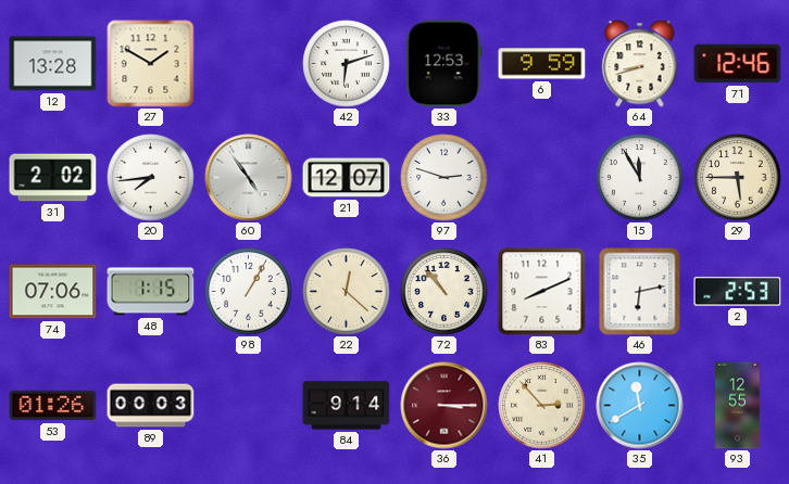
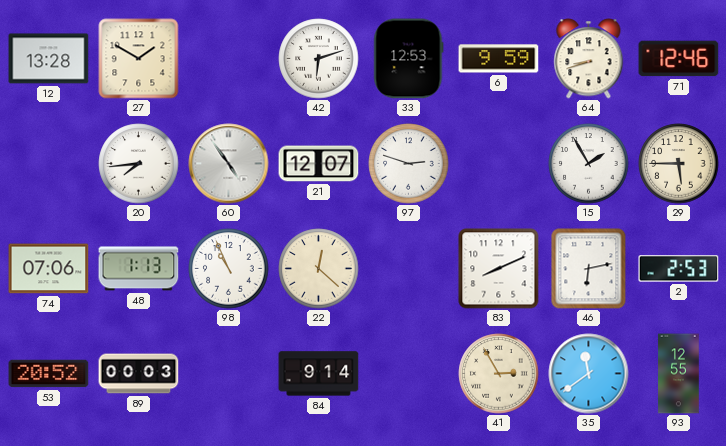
31: 2:02 -> none (53, 178)
15: 11:55 -> 1:55 (589, 164)
48: 1:15 -> 1:13 (139, 269)
98: 1:05 -> 10:56 (229, 269)
72: 10:53 -> none (444, 292)
53: 01:26 -> 20:52 (49, 374)
36: 3:15 -> none (444, 406)
41: 2:53 -> 2:55 (499, 374)
35: 11:40 -> 11:39 (589, 374)
